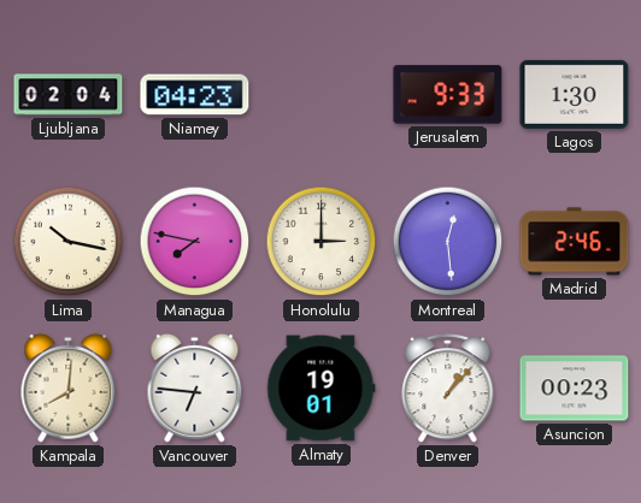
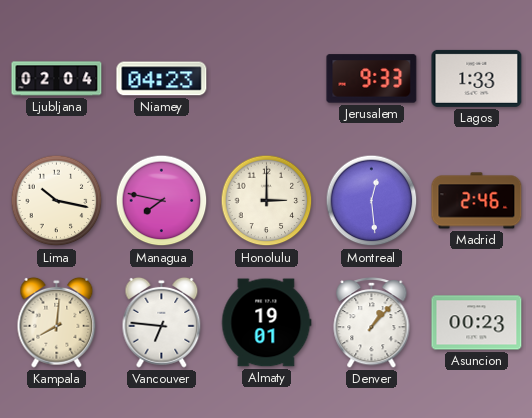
Lagos: 1:30 -> 1:33 (477, 78)
